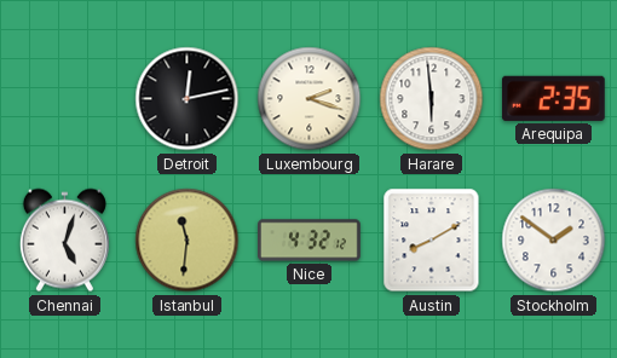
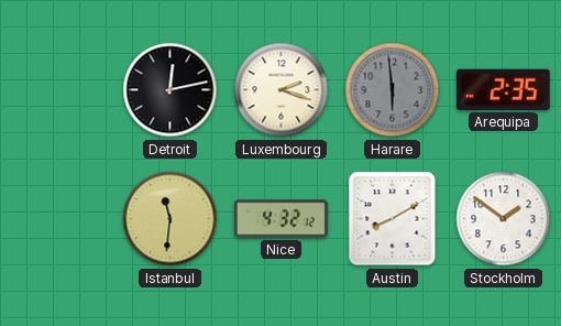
Harare dial: white -> grey (393, 90)
Chennai: 5:03 -> none (64, 241)
